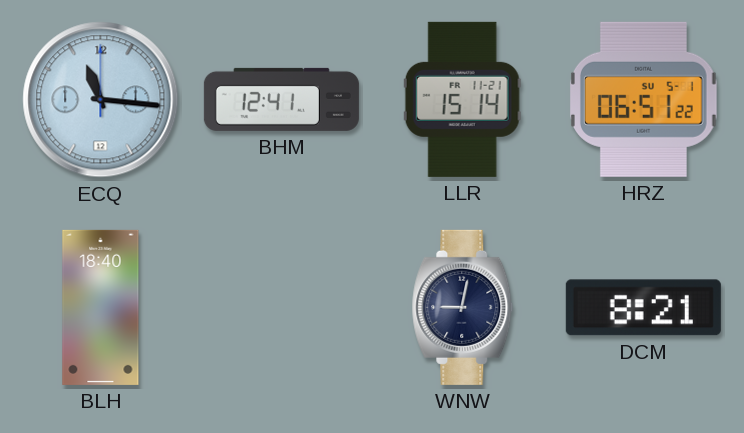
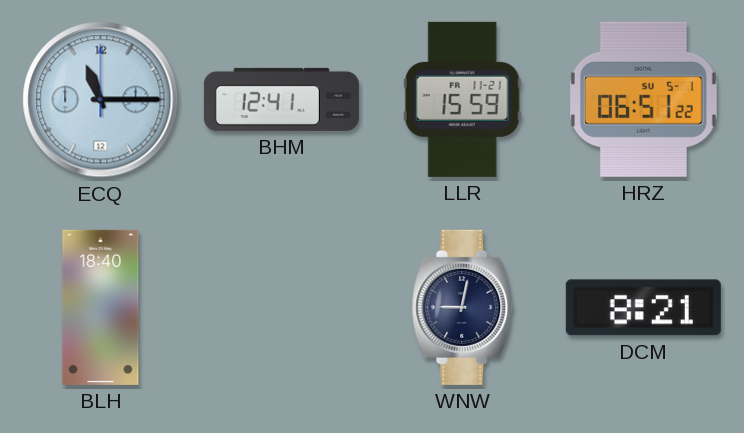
ECQ: 11:16 -> 11:15 (101, 100)
LLR: 15:14 -> 15:59 (462, 99)
